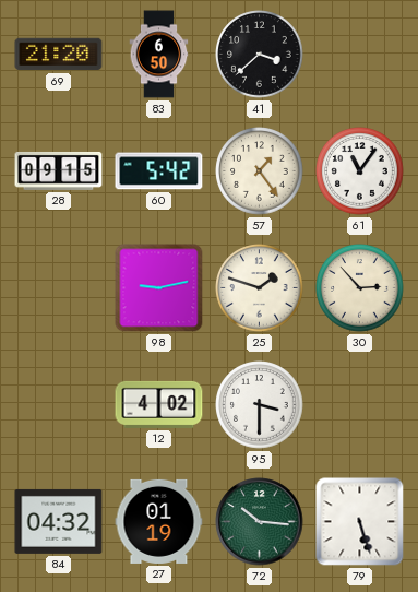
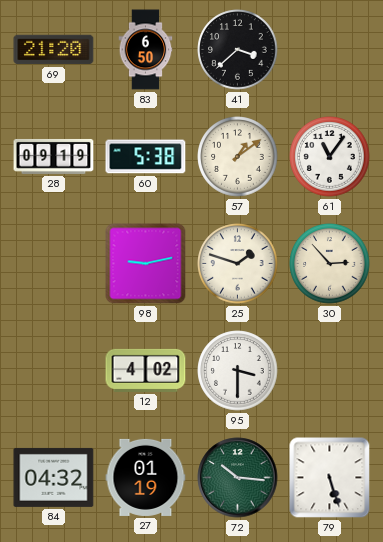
28: 09:15 -> 09:19 (54, 156)
60: 5:42 -> 5:38 (146, 157)
57: 1:24 -> 1:09 (238, 157)
